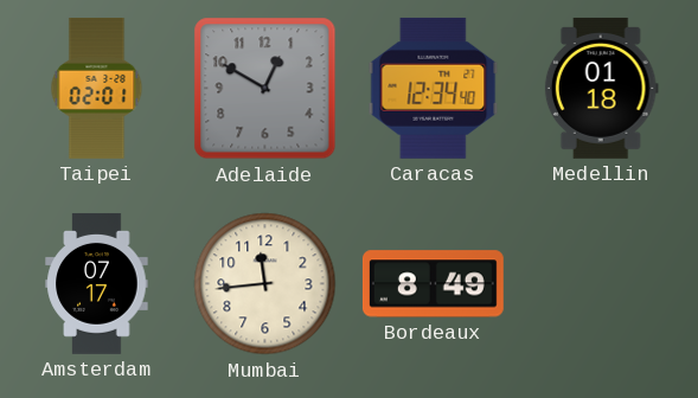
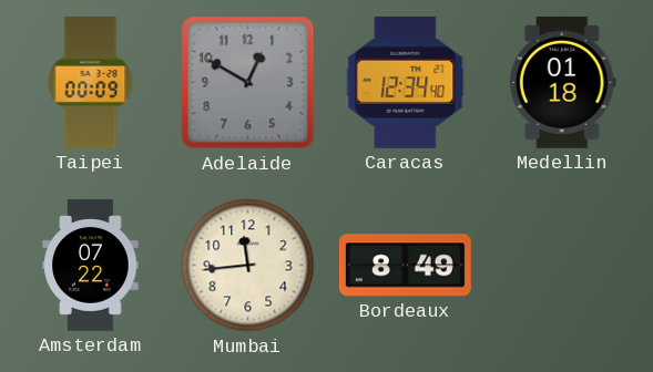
Taipei: 02:01 -> 00:09 (91, 82)
Amsterdam: 07:17 -> 07:22 (91, 265)
